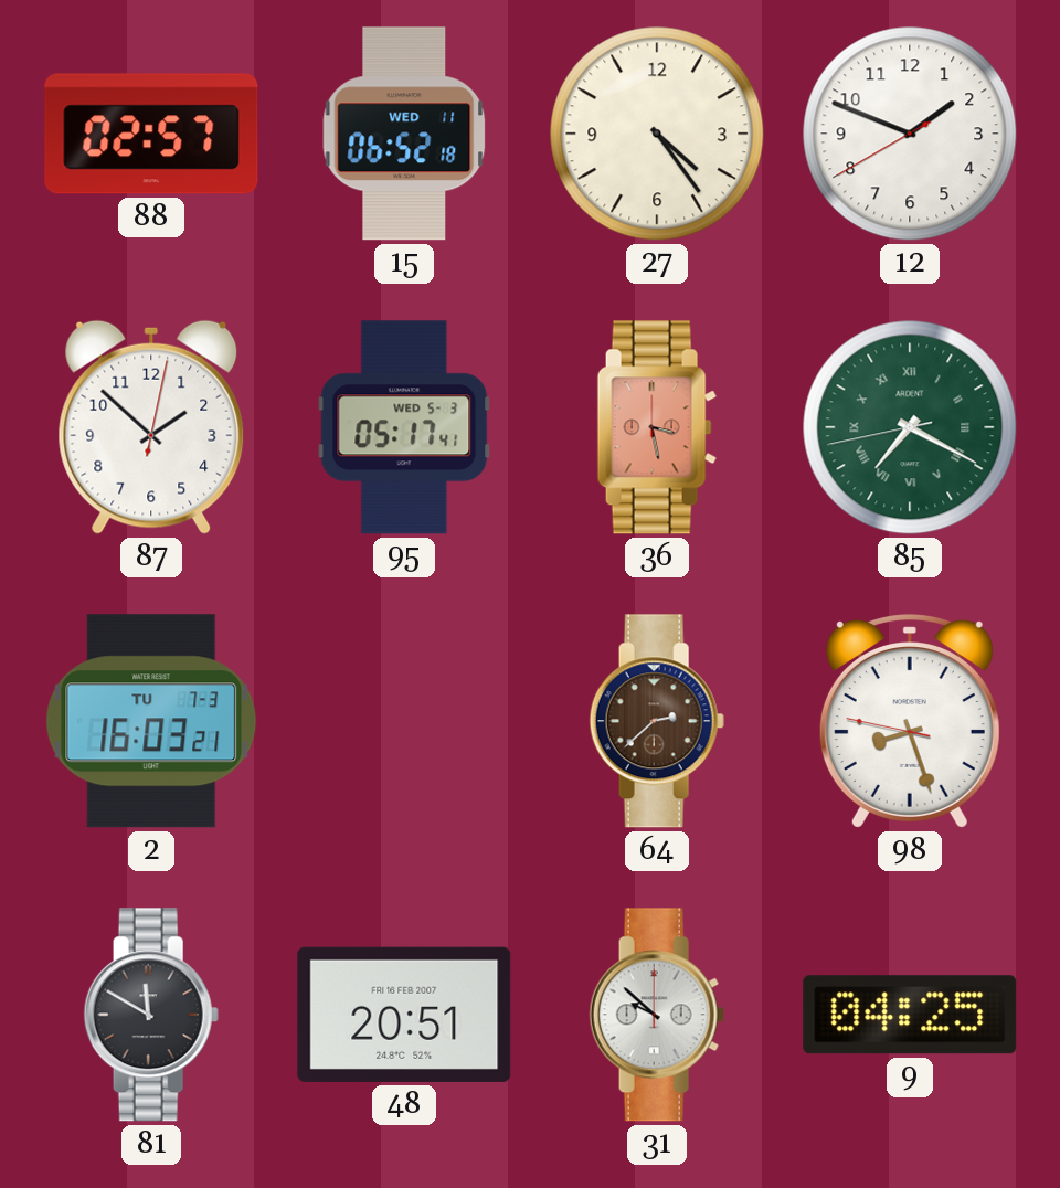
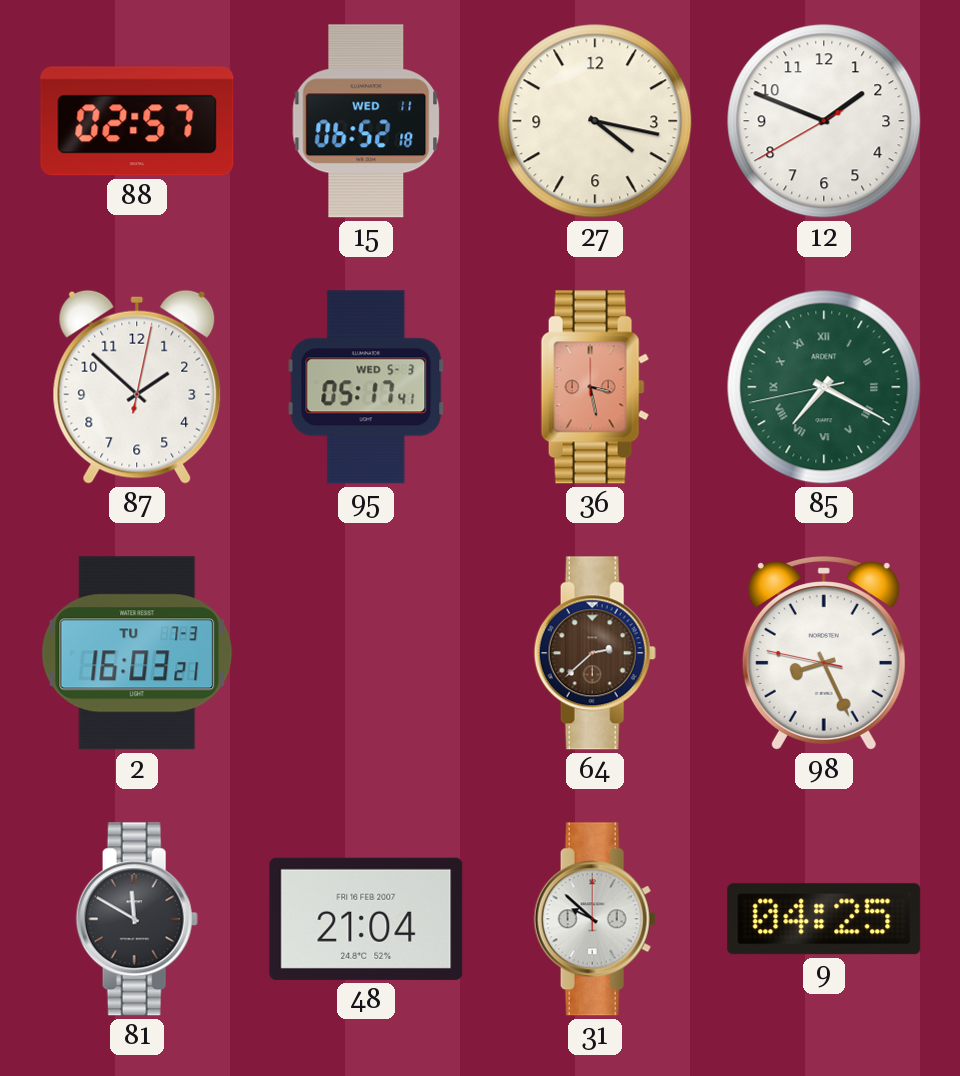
27: 4:24 -> 4:17 (595, 121)
98: 8:26 -> 8:25 (824, 653)
48: 20:51 -> 21:04 (366, 919)
